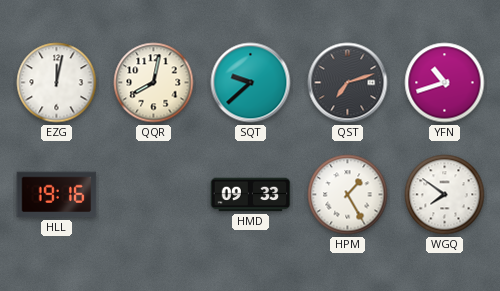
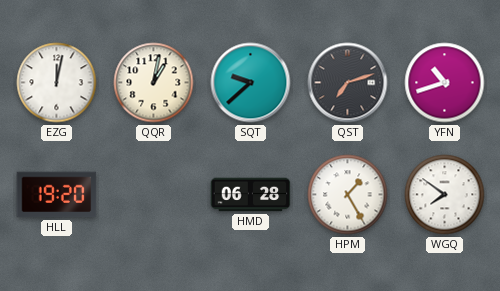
QQR: 8:02 -> 1:02 (154, 83)
HLL: 19:16 -> 19:20 (57, 195)
HMD: 09:33 -> 06:28 (251, 195)
